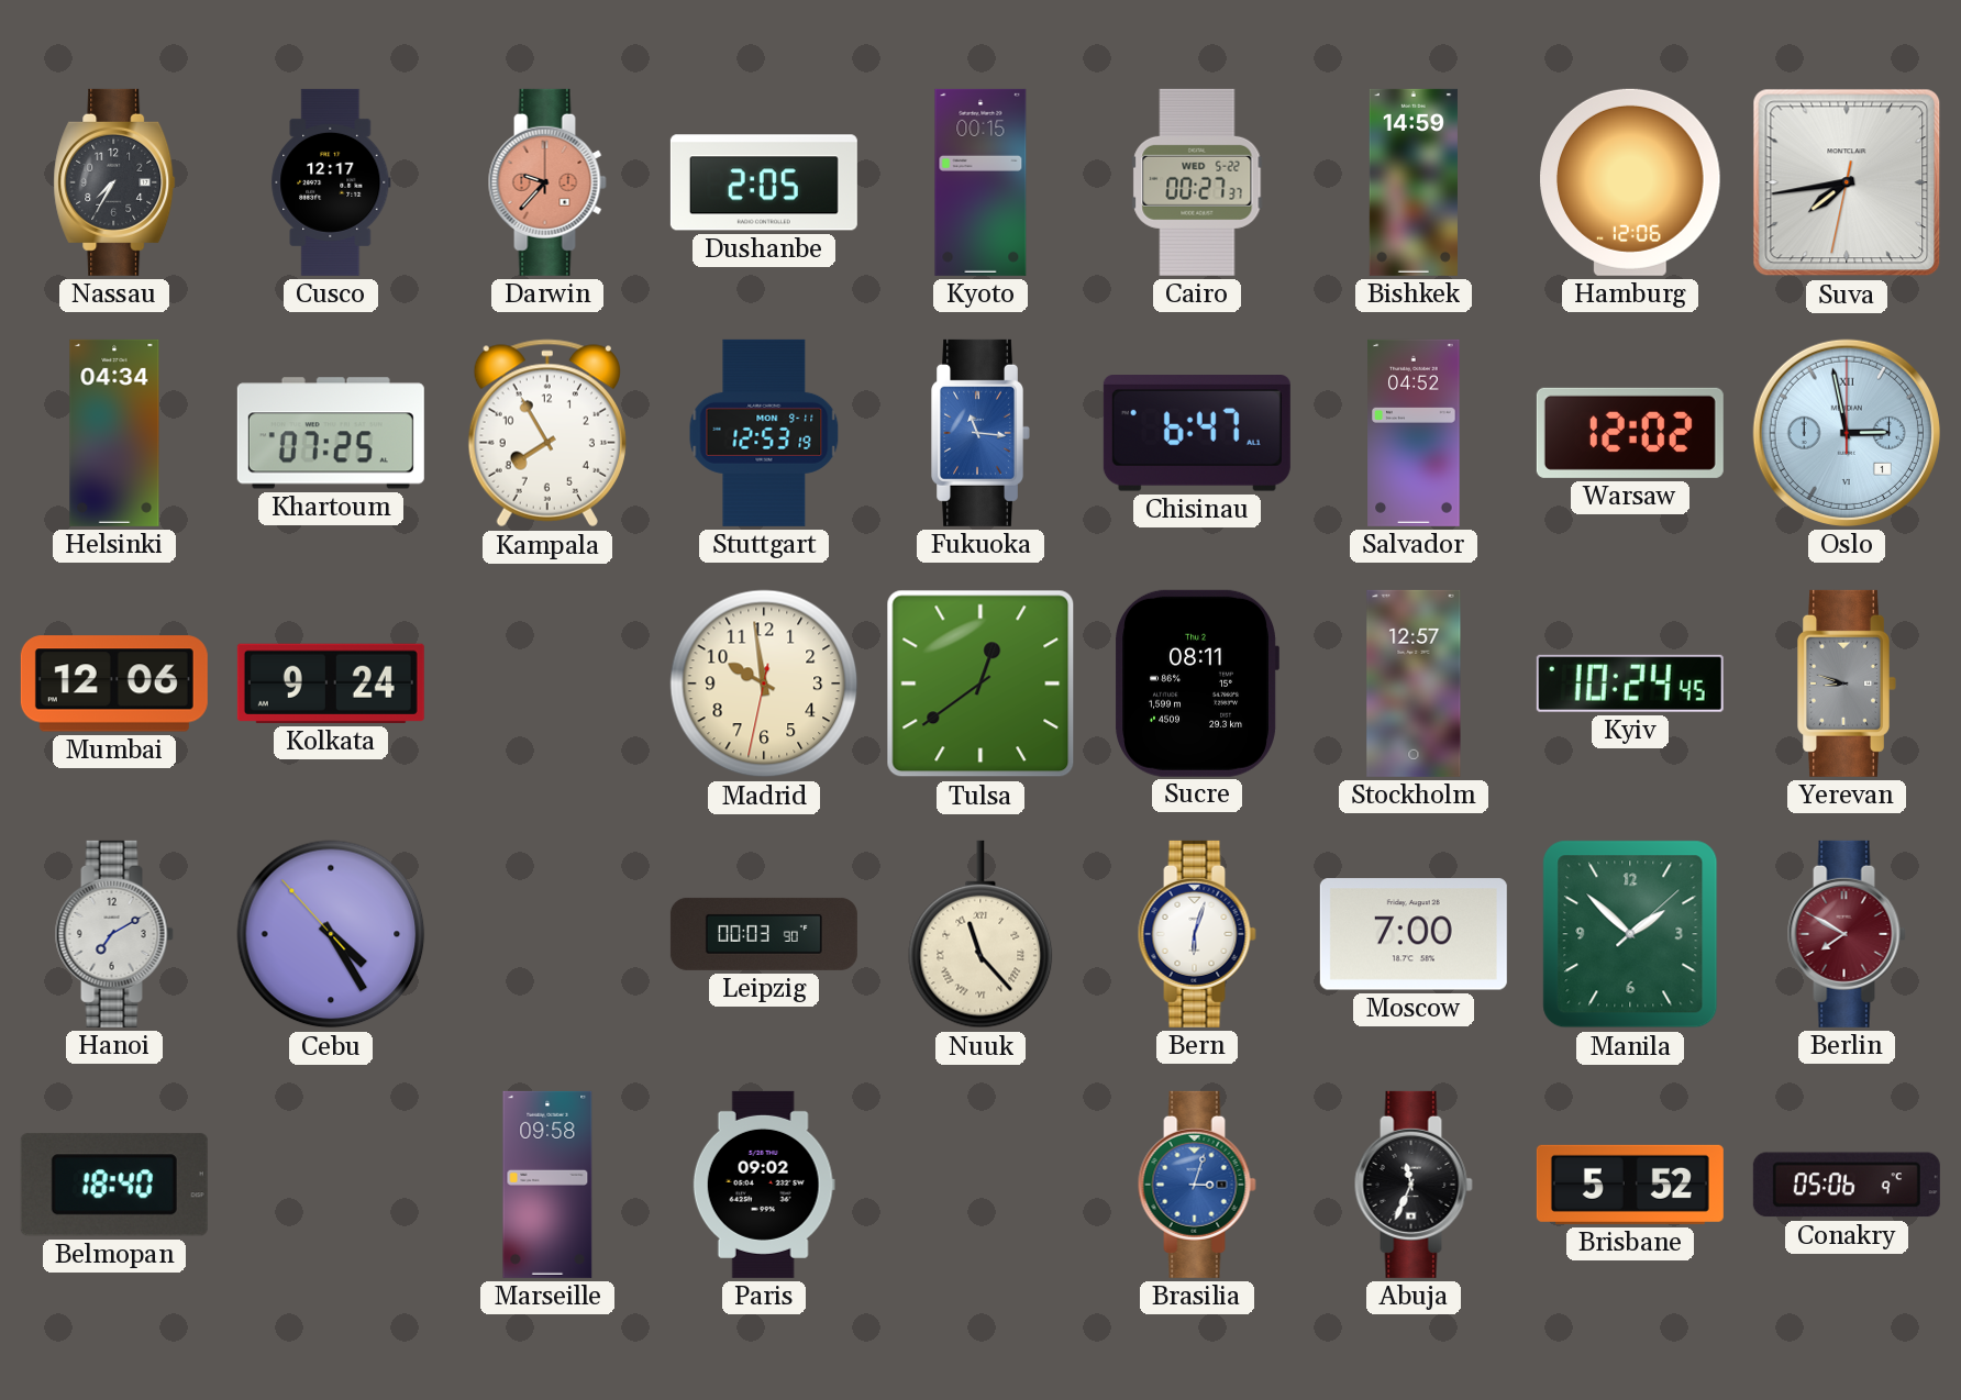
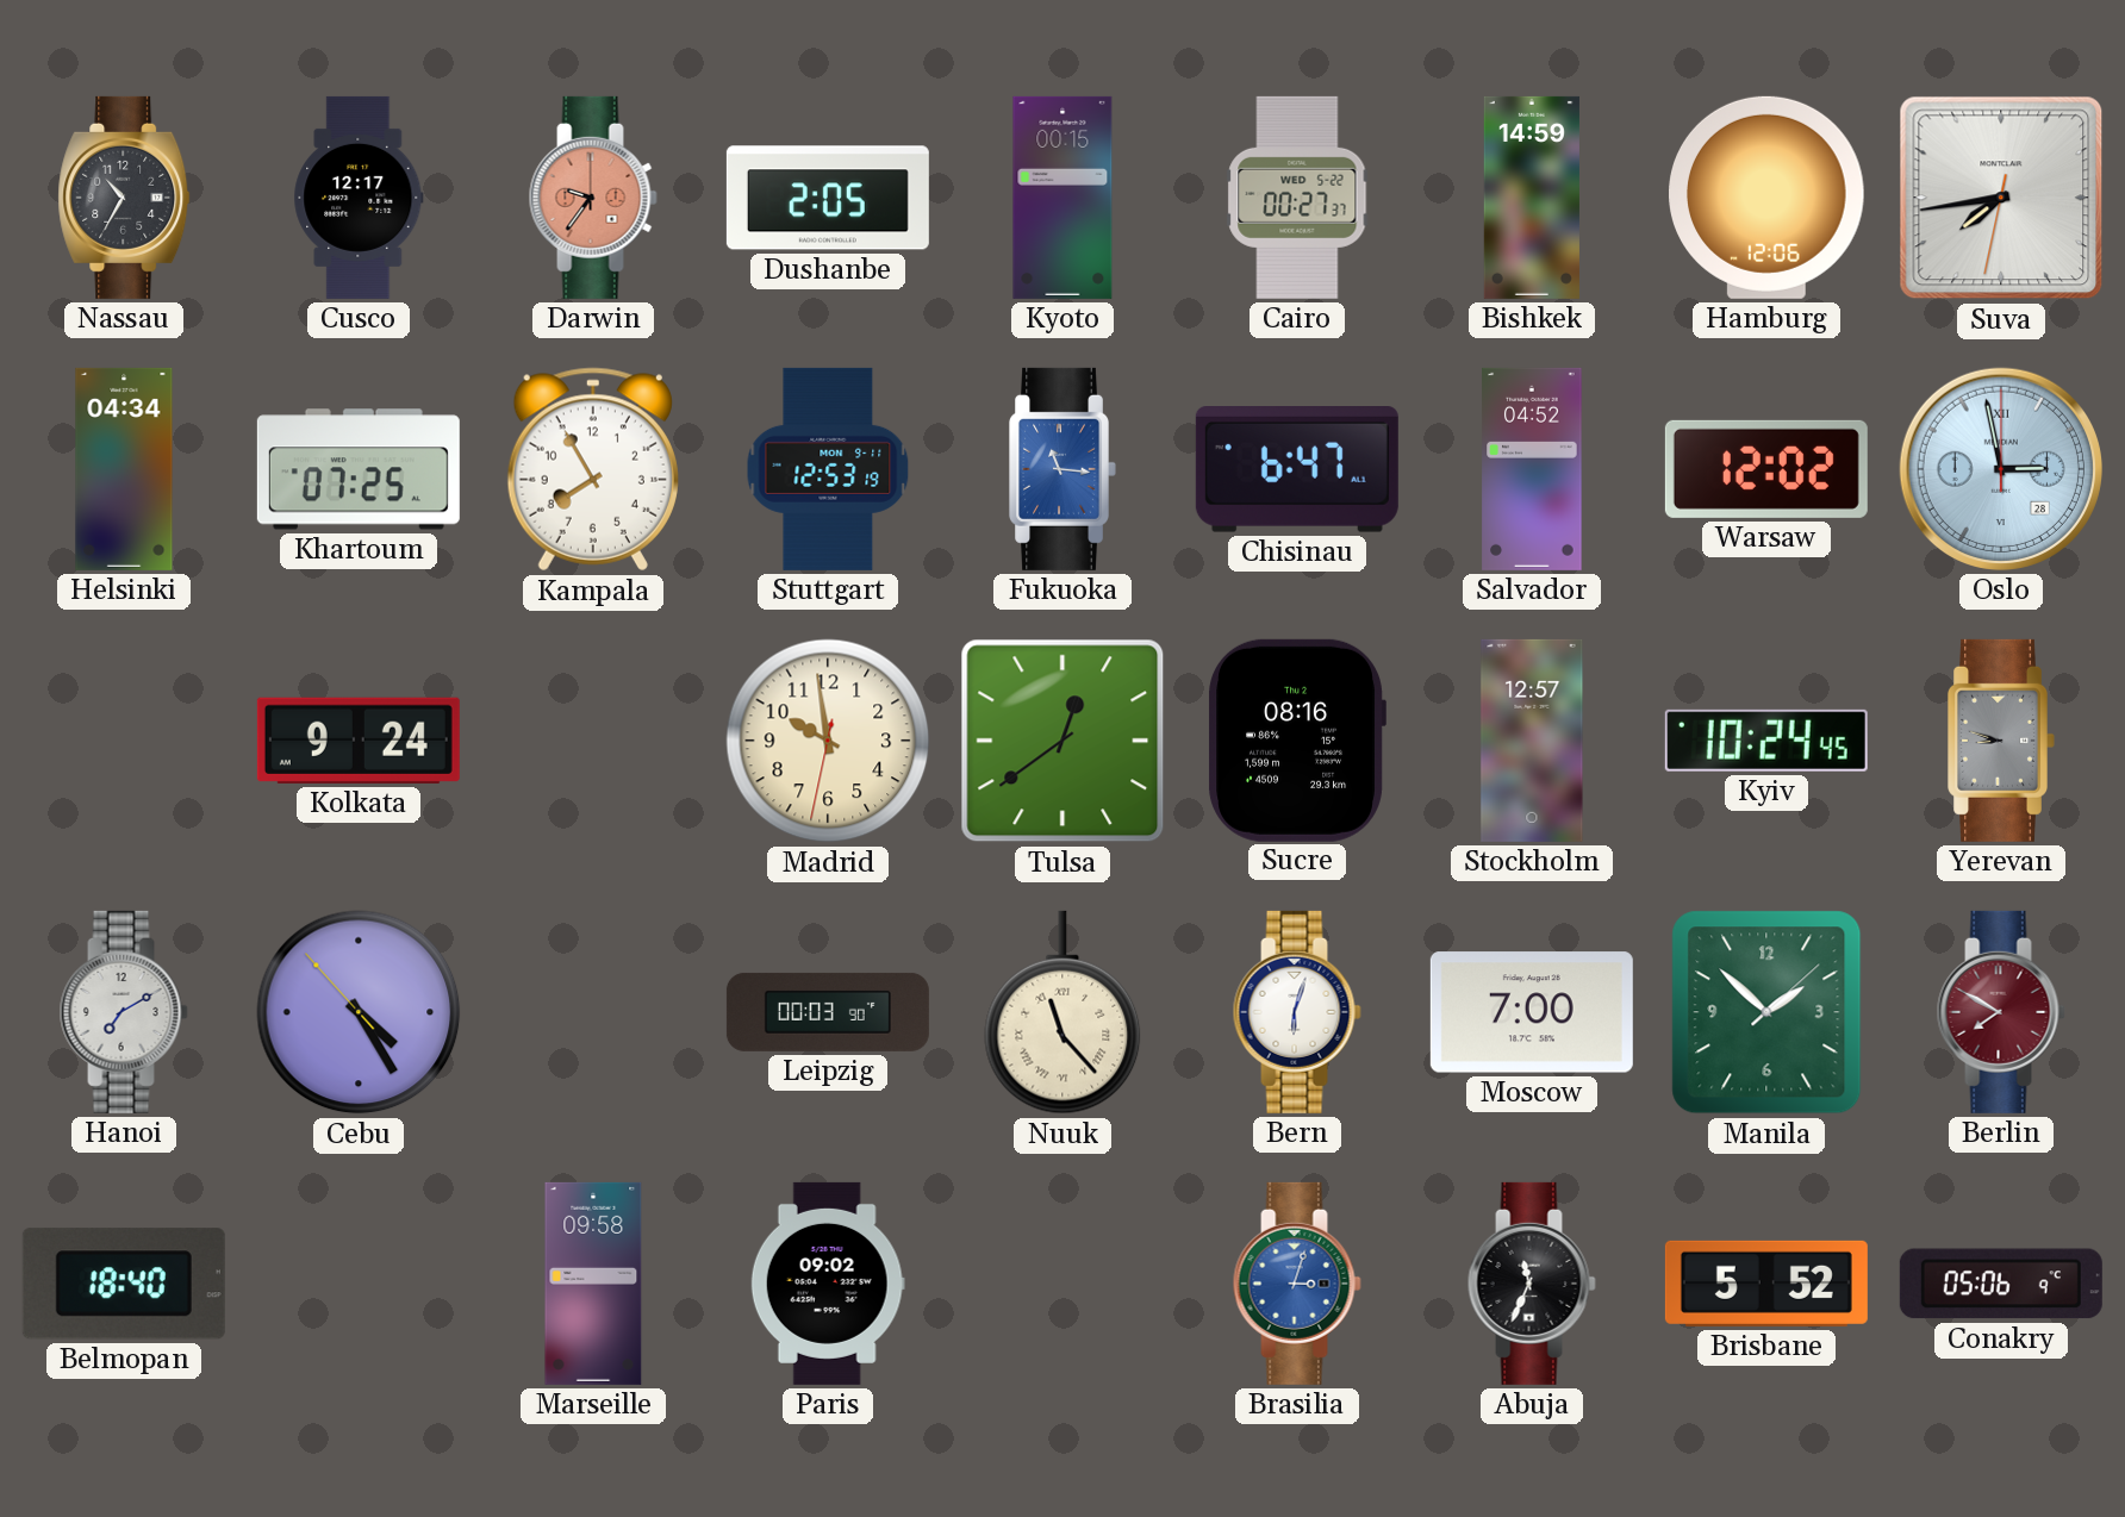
Nassau: 7:35 -> 10:35 (124, 198)
Darwin: 9:37 -> 9:36 (593, 198)
Oslo date: 1 -> 28 (2000, 469)
Mumbai: 12:06 -> none (114, 684)
Sucre: 08:11 -> 08:16 (1297, 741)
